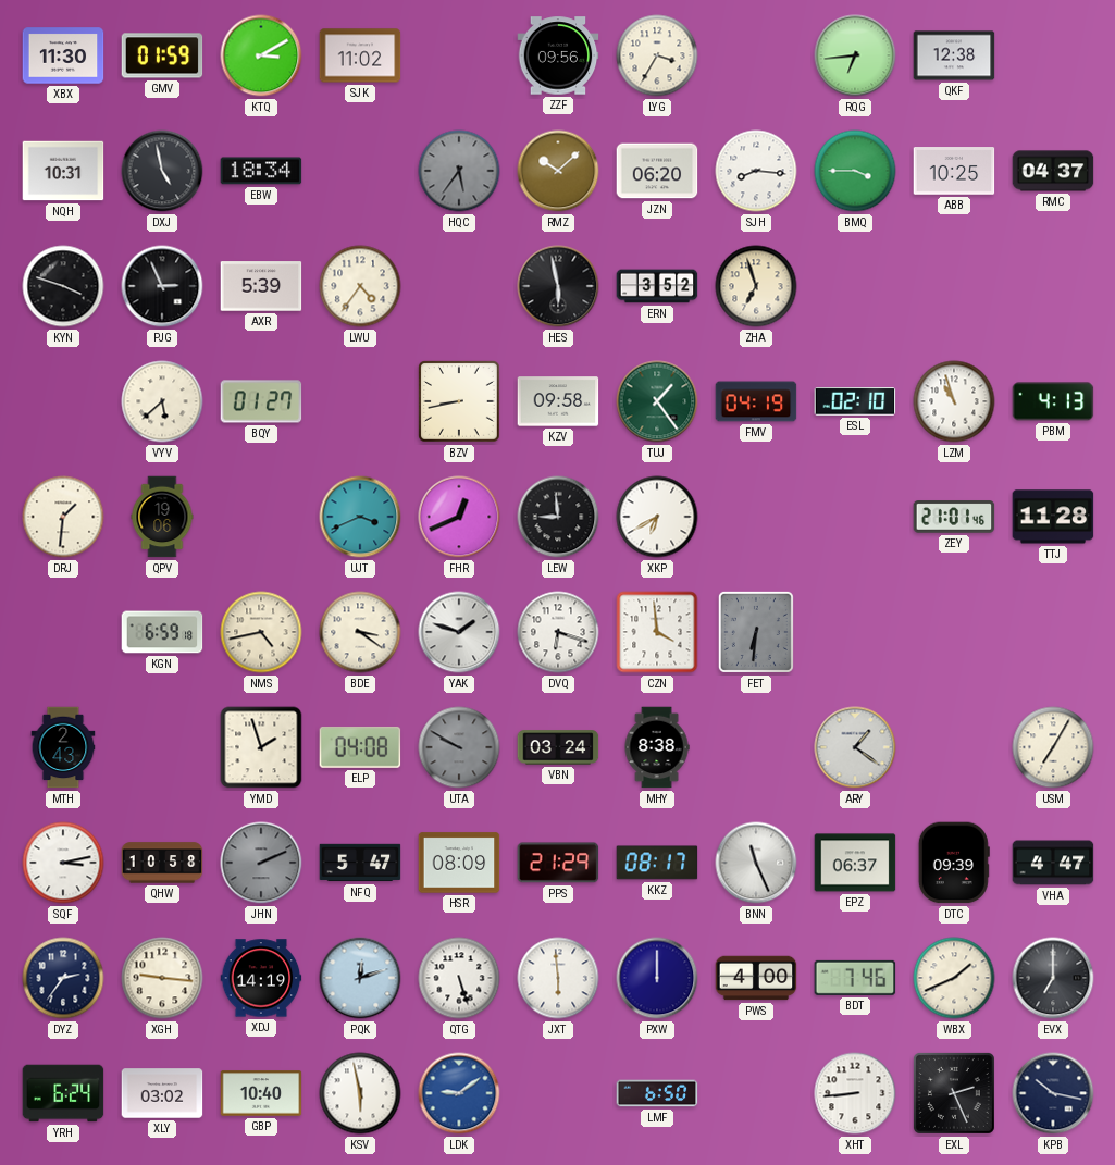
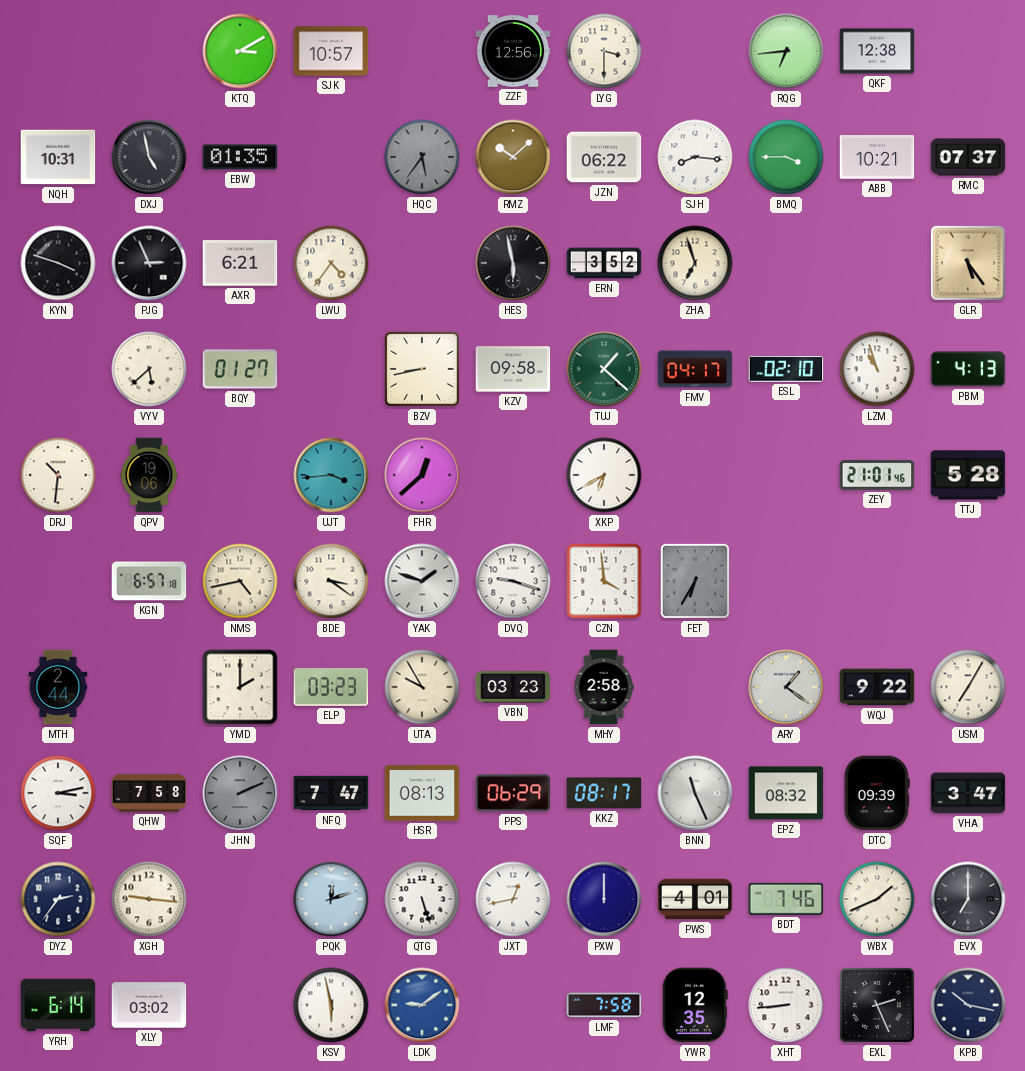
XBX: 11:30 -> none (63, 55)
GMV: 01:59 -> none (162, 55)
SJK: 11:02 -> 10:57 (331, 51)
ZZF: 09:56 -> 12:56 (513, 51)
LYG: 3:35 -> 3:30 (604, 51)
EBW: 18:34 -> 01:35 (240, 157)
JZN: 06:20 -> 06:22 (604, 157)
ABB: 10:25 -> 10:21 (877, 157)
RMC: 04:37 -> 07:37 (968, 157)
AXR: 5:39 -> 6:21 (240, 263)
GLR: none -> 5:24 (968, 263)
TUJ: 1:24 -> 1:22 (604, 369)
FMV: 04:19 -> 04:17 (695, 369)
DRJ: 1:31 -> 10:31 (58, 475)
UJT: 3:41 -> 3:44 (331, 475)
FHR: 12:41 -> 12:38 (422, 475)
LEW: 8:59 -> none (558, 517)
TTJ: 11:28 -> 5:28 (968, 475)
KGN: 6:59 -> 6:57 (149, 581)
DVQ: 6:18 -> 9:18 (513, 581)
FET: 6:31 -> 6:35 (695, 581)
MTH: 2:43 -> 2:44 (58, 687)
YMD: 1:57 -> 2:00 (240, 687)
ELP: 04:08 -> 03:23 (331, 687)
UTA: 9:50 -> 9:55 (422, 687)
UTA dial: grey -> cream (422, 687)
VBN: 03:24 -> 03:23 (513, 687)
MHY: 8:38 -> 2:58 (604, 687)
WQJ: none -> 9:22 (877, 687)
QHW: 10:58 -> 7:58 (149, 793)
NFQ: 5:47 -> 7:47 (331, 793)
HSR: 08:09 -> 08:13 (422, 793)
PPS: 21:29 -> 06:29 (513, 793)
EPZ: 06:37 -> 08:32 (786, 793)
VHA: 4:47 -> 3:47 (968, 793)
XDJ: 14:19 -> none (261, 978)
JXT: 5:59 -> 12:43 (513, 899)
PWS: 4:00 -> 4:01 (695, 899)
YRH: 6:24 -> 6:14 (58, 1005)
GBP: 10:40 -> none (261, 1093)
LMF: 6:50 -> 7:58 (604, 1005)
YWR: none -> 12:35 (695, 1005)
